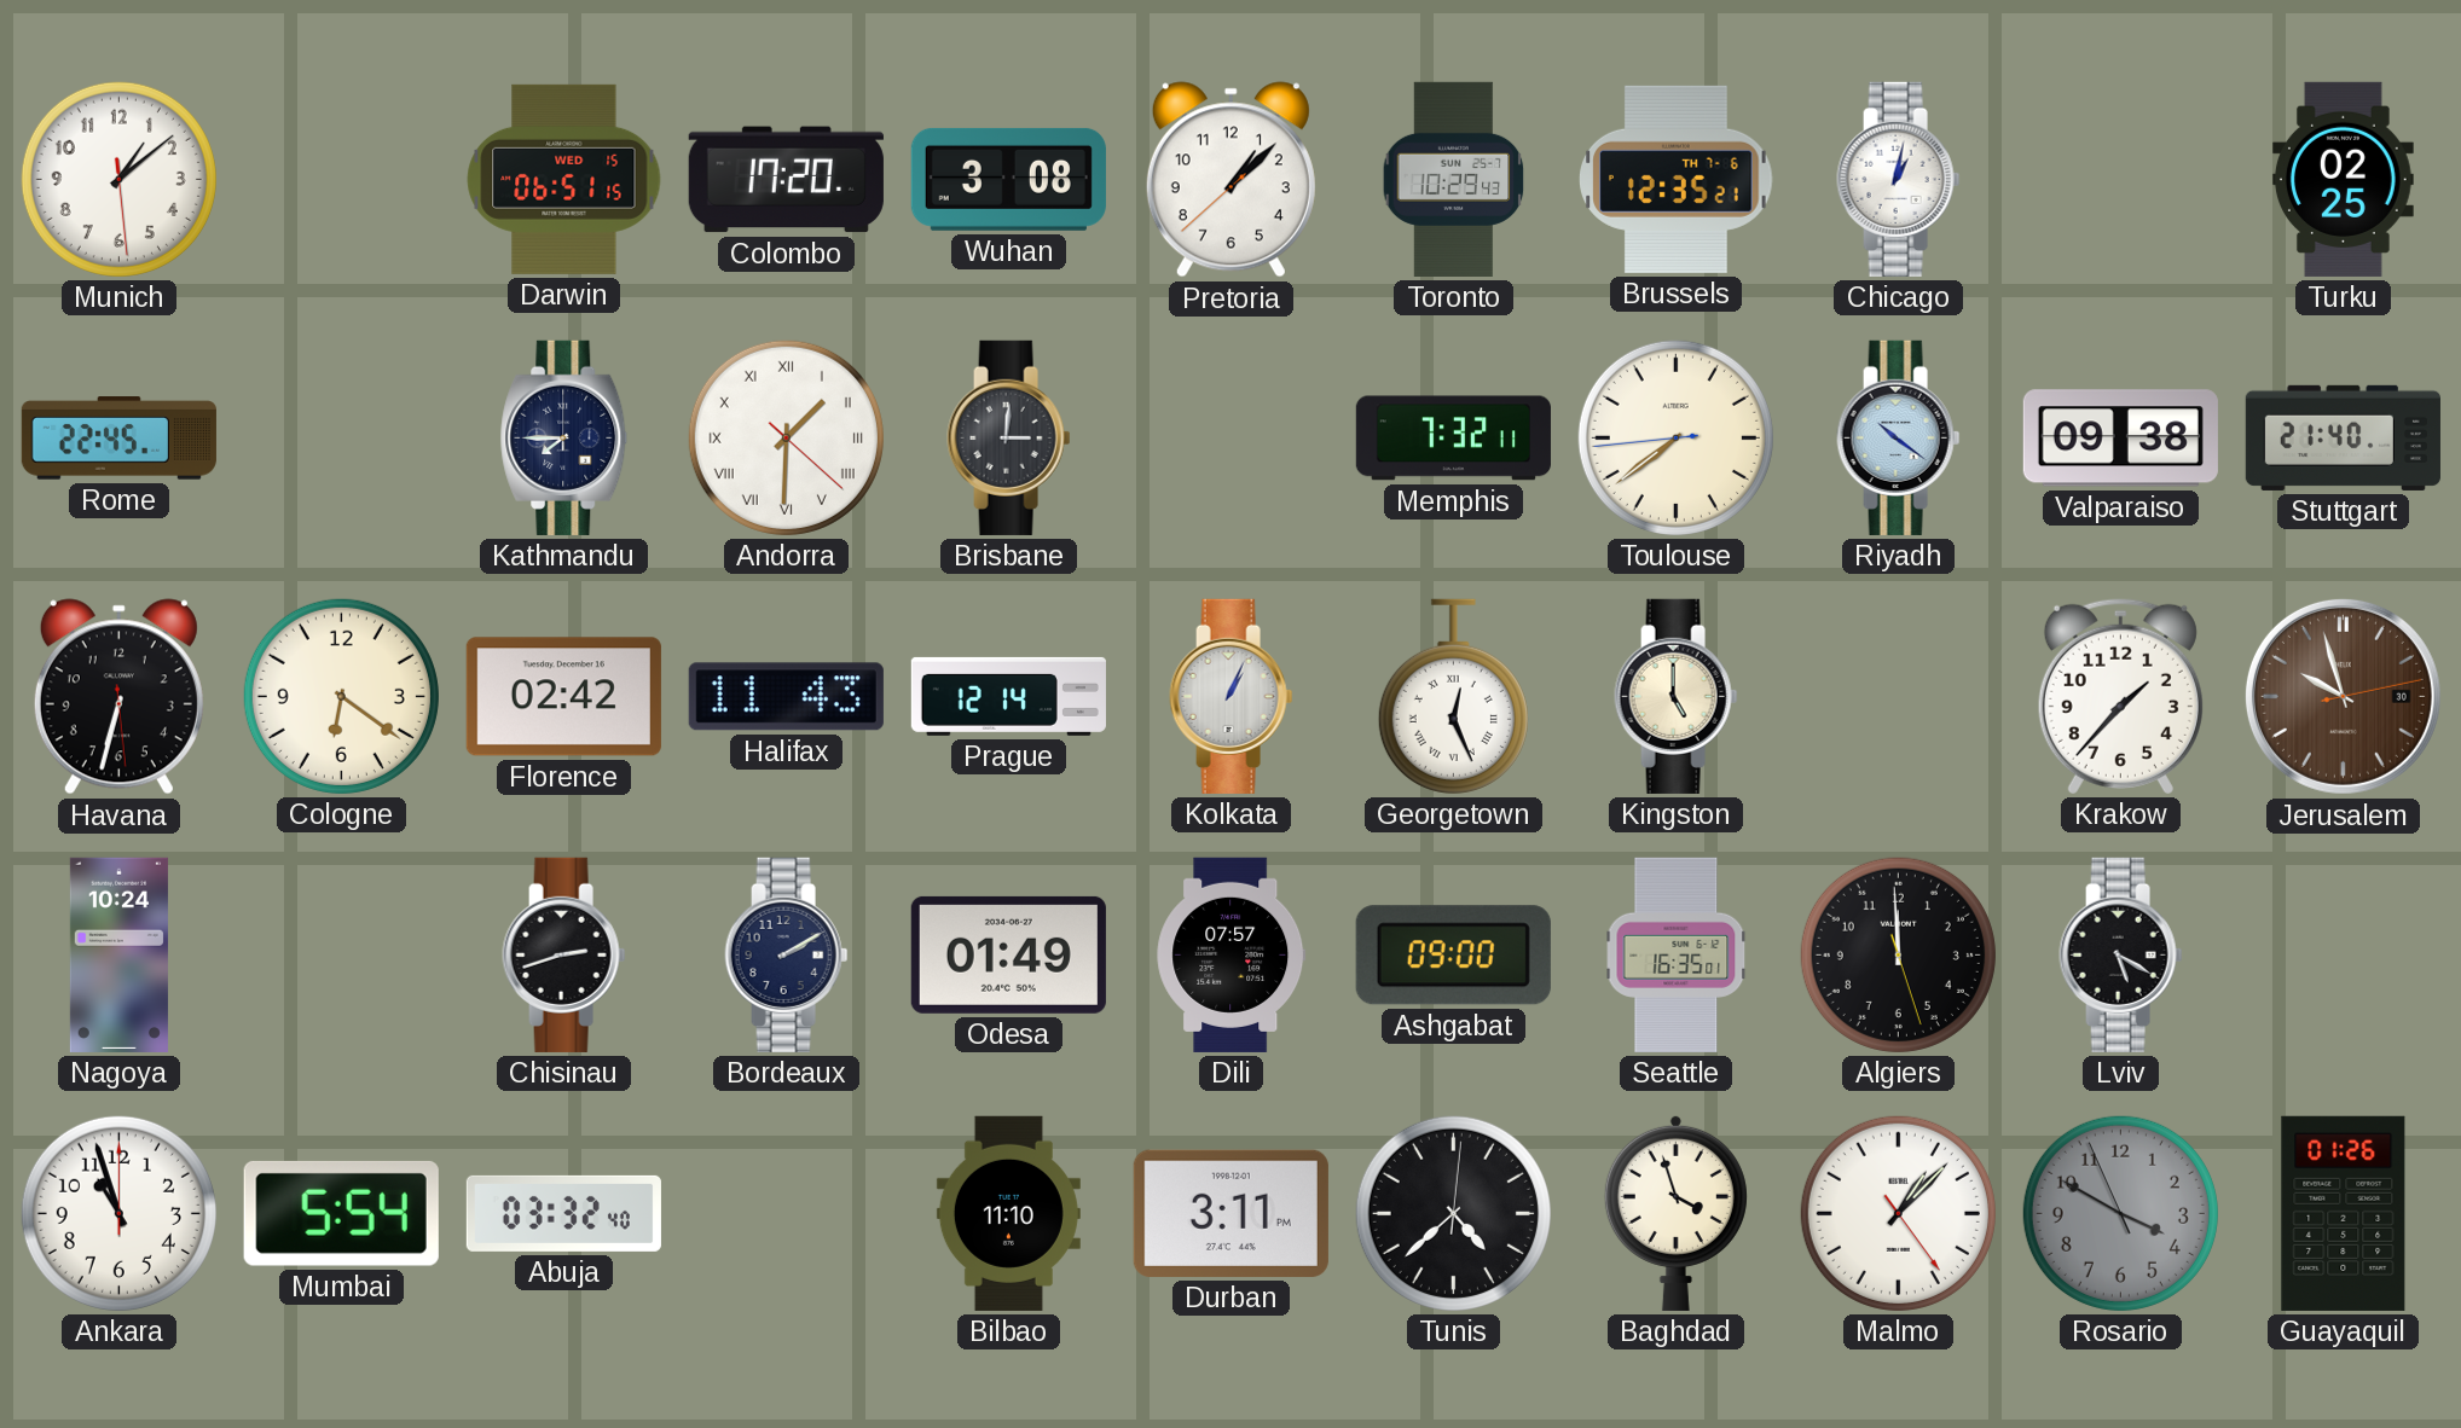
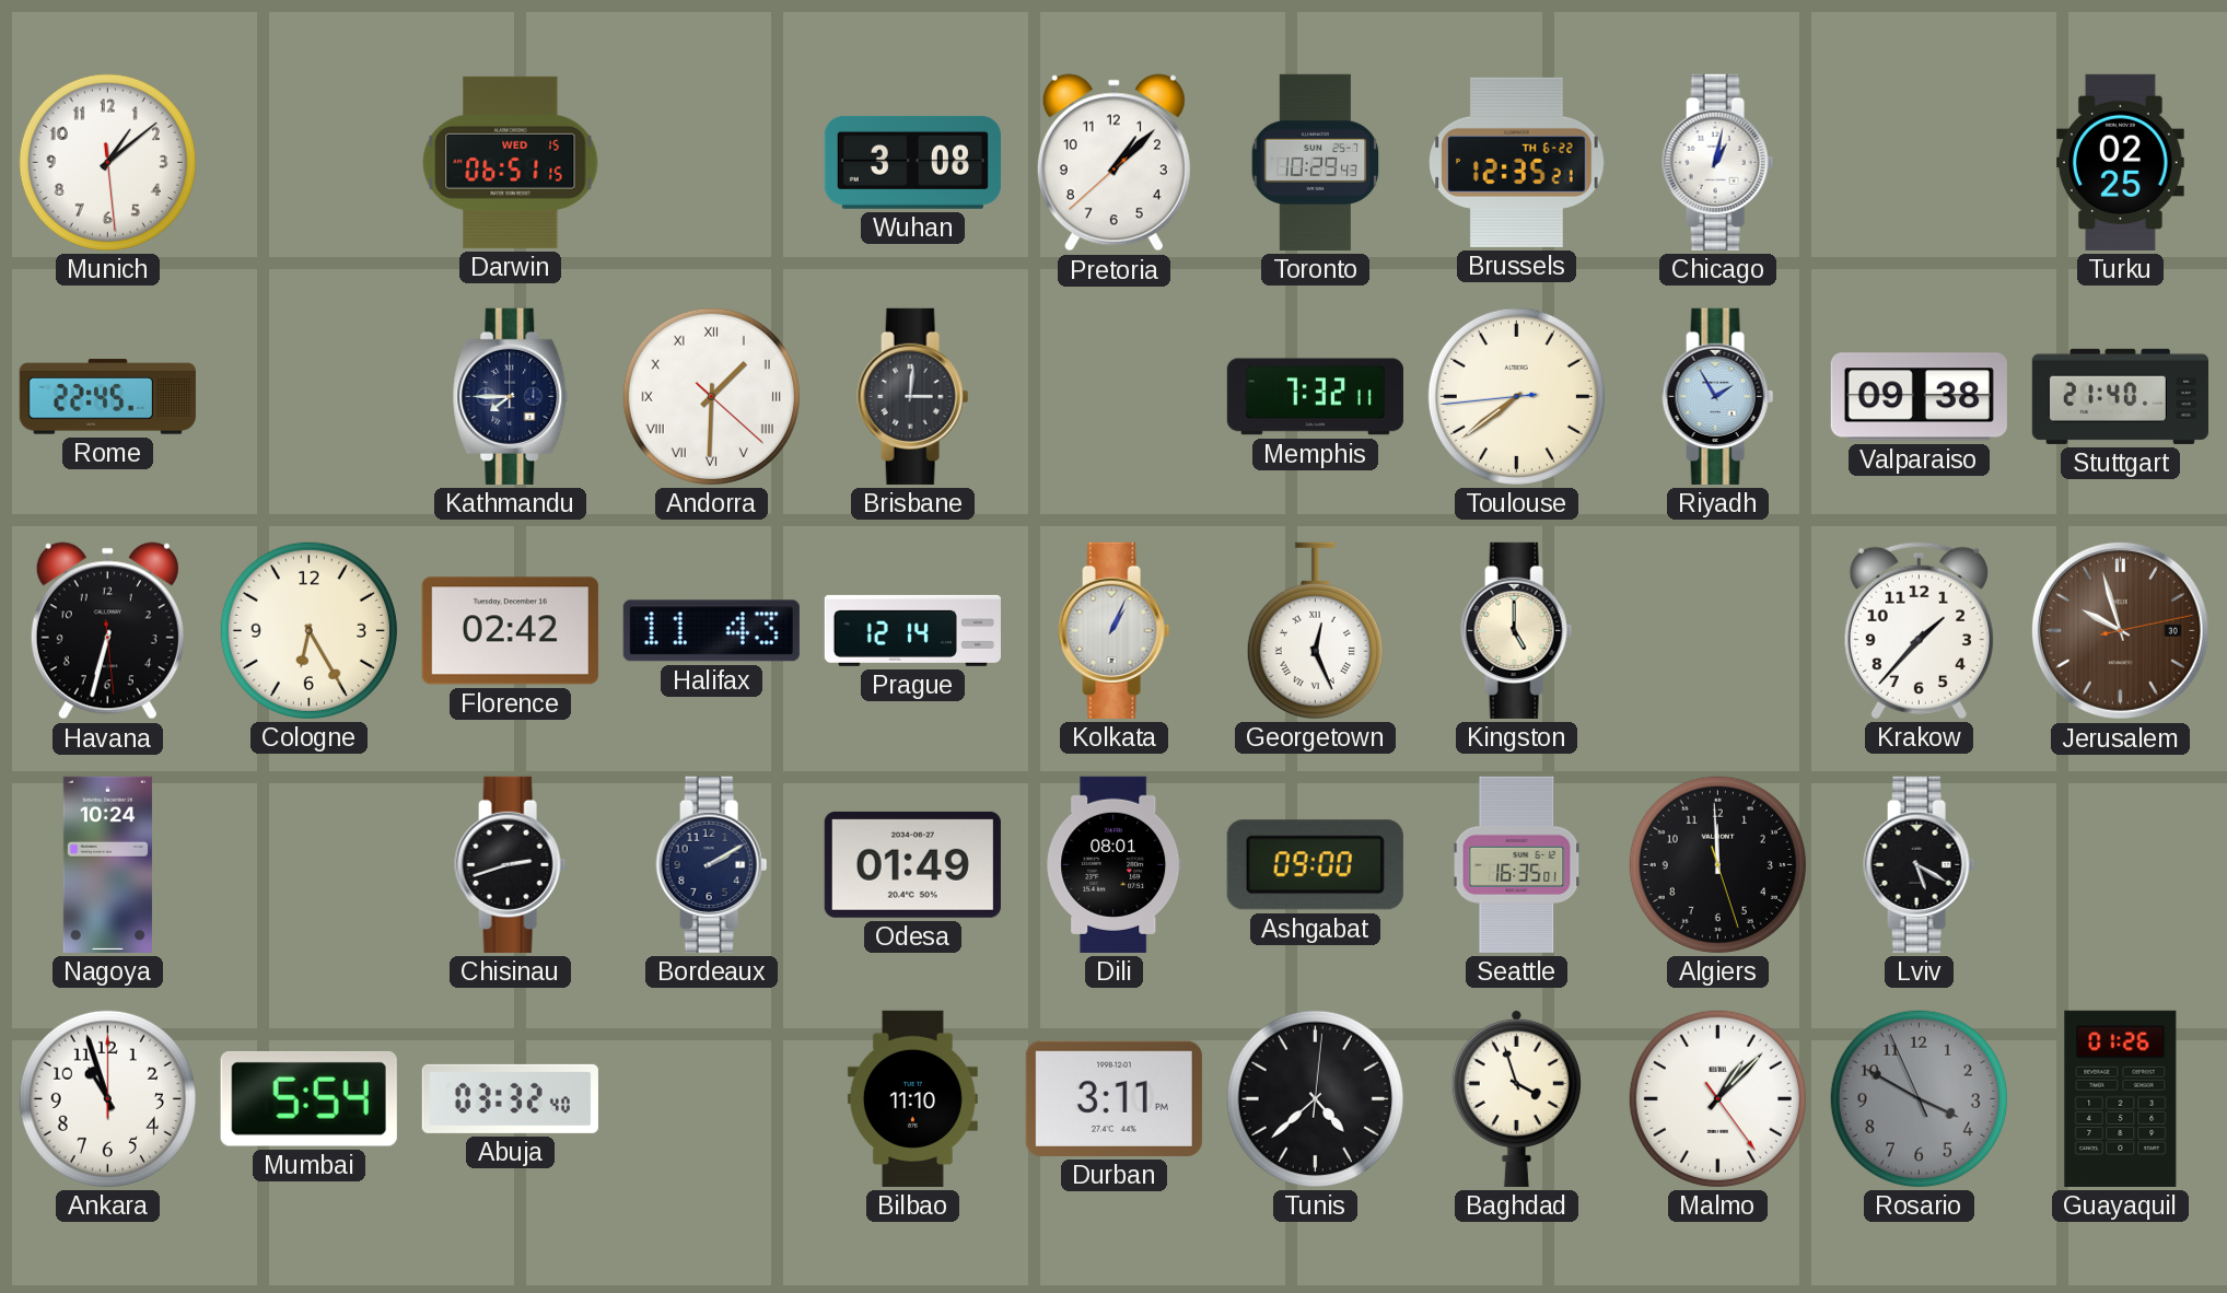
Colombo: 17:20 -> none (786, 180)
Brussels date: TH 7-6 -> TH 6-22 (1517, 162)
Riyadh: 10:21 -> 1:55 (1718, 396)
Cologne: 6:21 -> 6:25 (308, 630)
Dili: 07:57 -> 08:01 (1115, 864)
